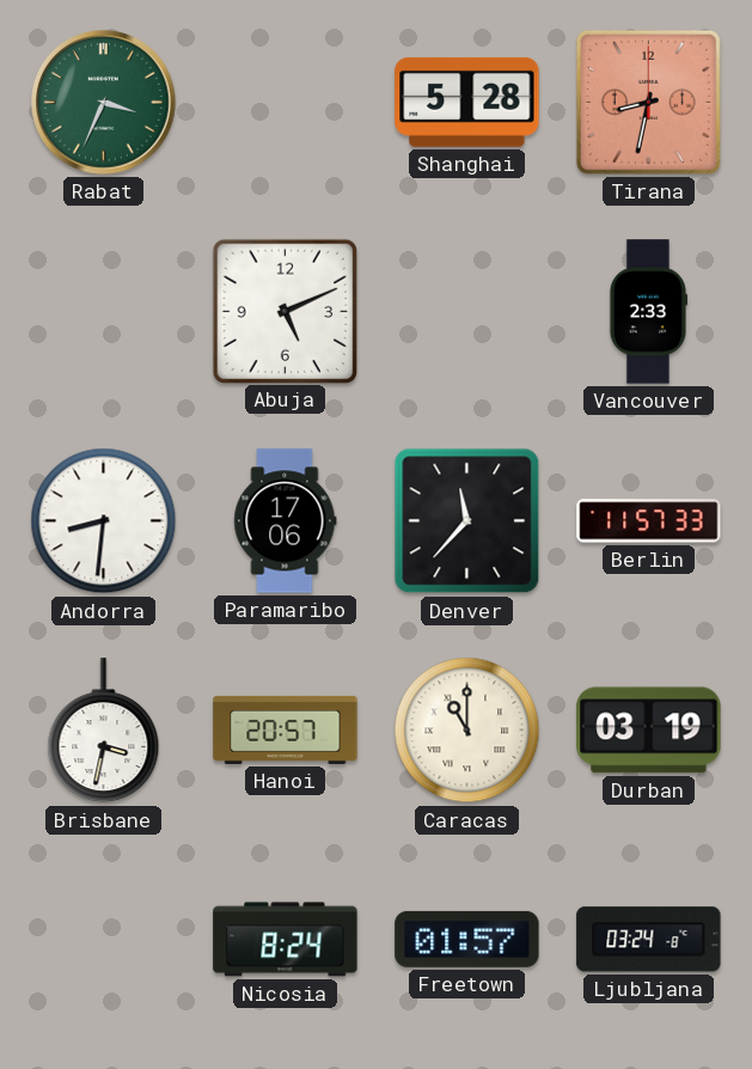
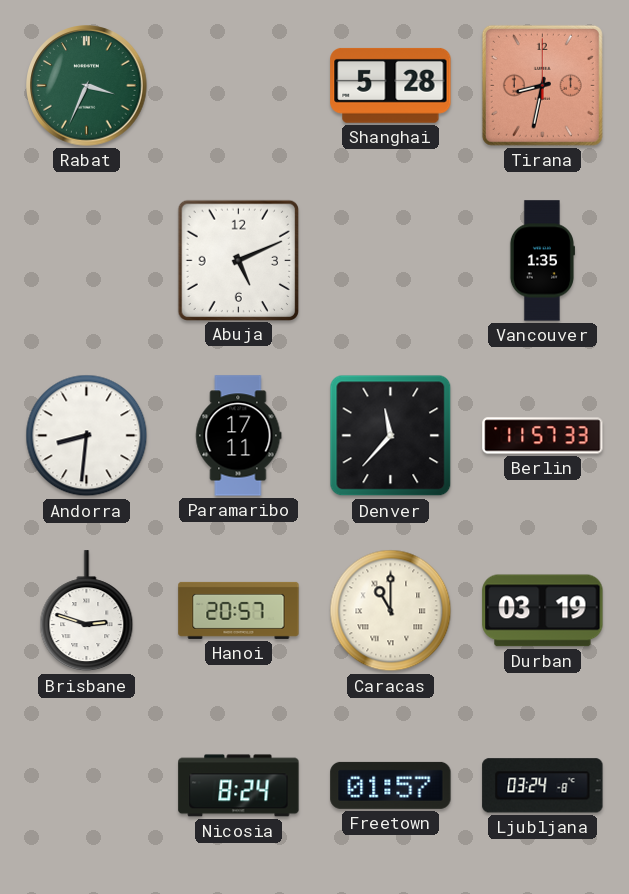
Vancouver: 2:33 -> 1:35 (542, 261)
Paramaribo: 17:06 -> 17:11 (239, 436)
Brisbane: 3:32 -> 2:48 (87, 611)
